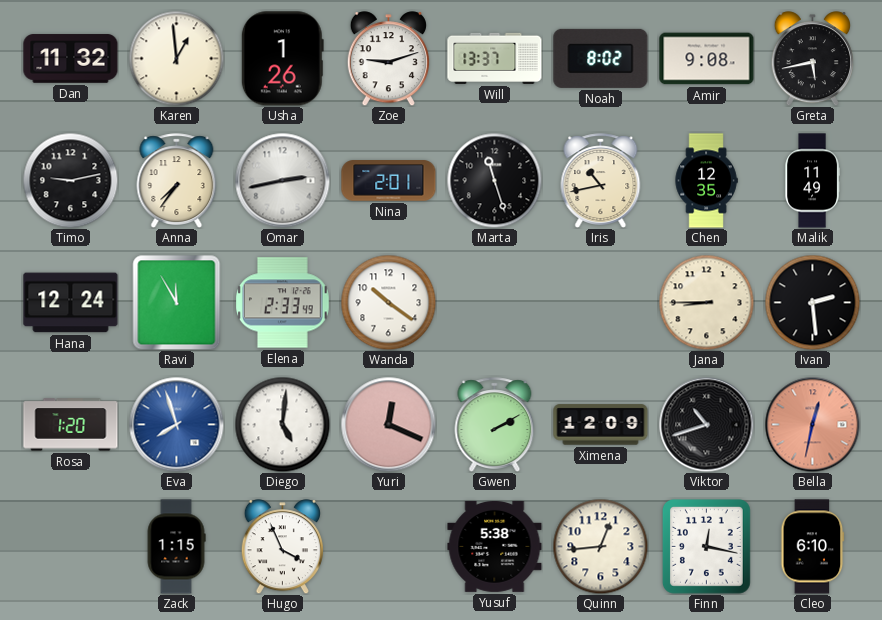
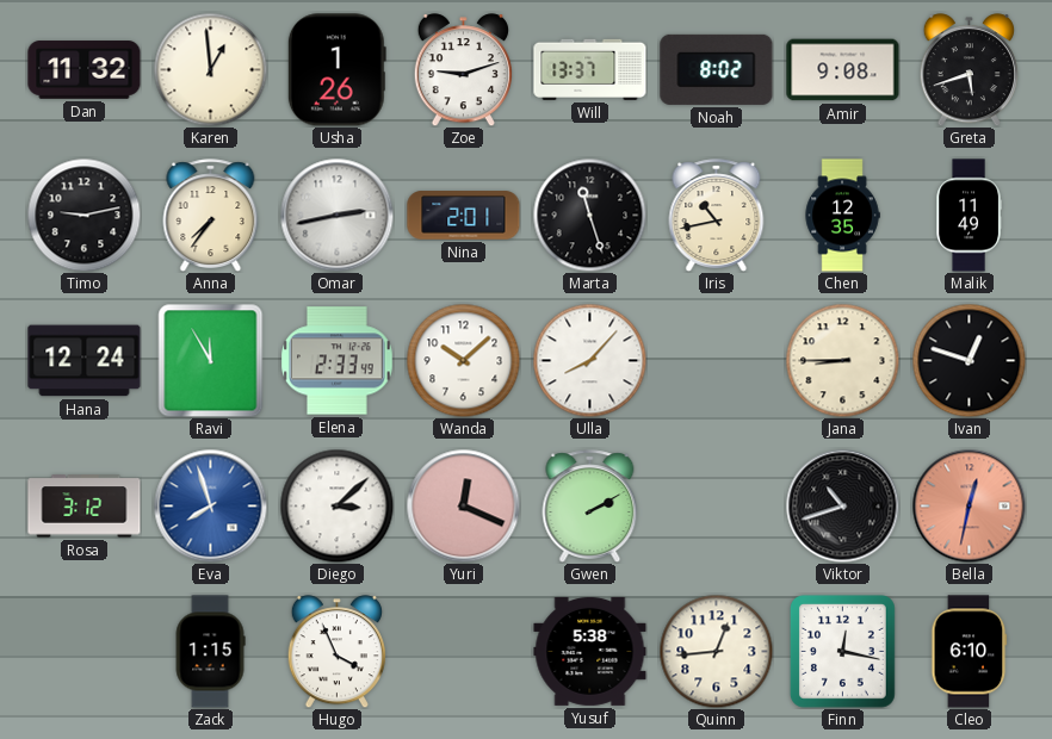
Greta: 5:43 -> 5:42 (969, 70)
Wanda: 10:21 -> 10:08 (463, 360)
Ulla: none -> 8:07 (589, 360)
Ivan: 2:29 -> 12:48 (969, 360)
Rosa: 1:20 -> 3:12 (85, 507)
Diego: 5:01 -> 3:08 (336, 505)
Ximena: 12:09 -> none (601, 425)
